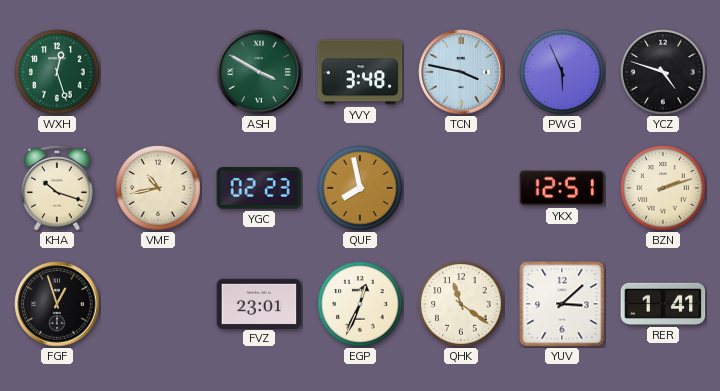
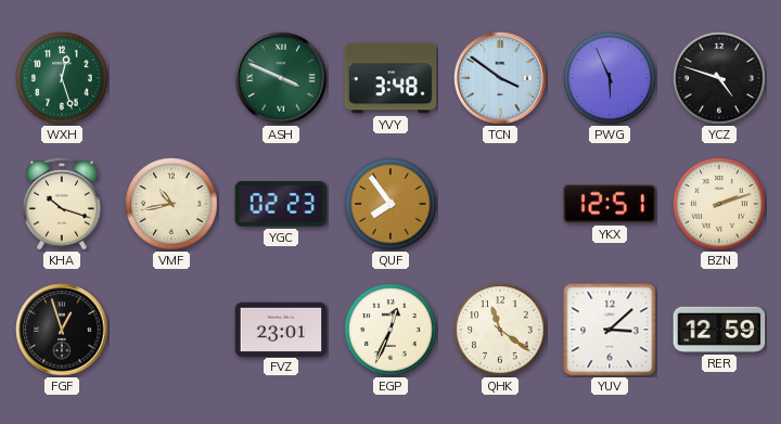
ASH: 3:50 -> 3:49 (281, 78)
TCN: 3:47 -> 3:51 (500, 78)
QUF: 7:58 -> 7:54 (390, 204)
RER: 1:41 -> 12:59 (719, 330)
